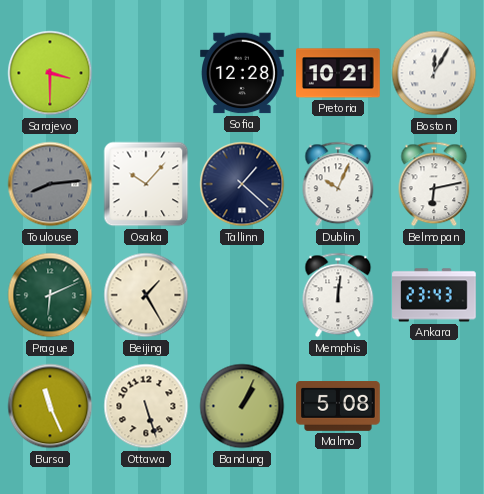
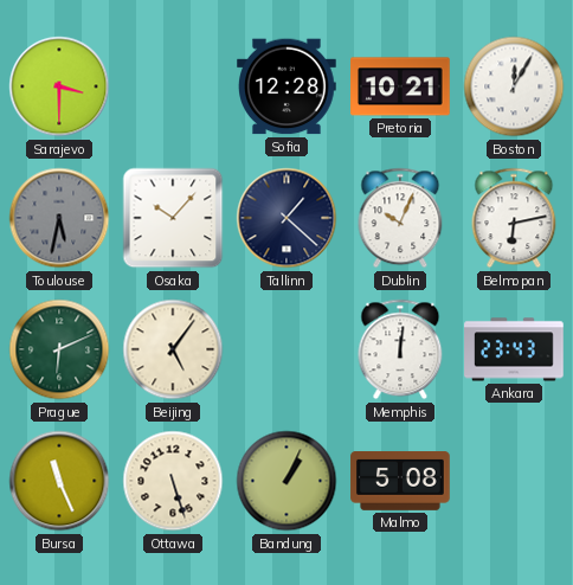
Toulouse: 8:14 -> 5:32 (59, 218)
Beijing: 1:25 -> 5:06 (173, 349)
